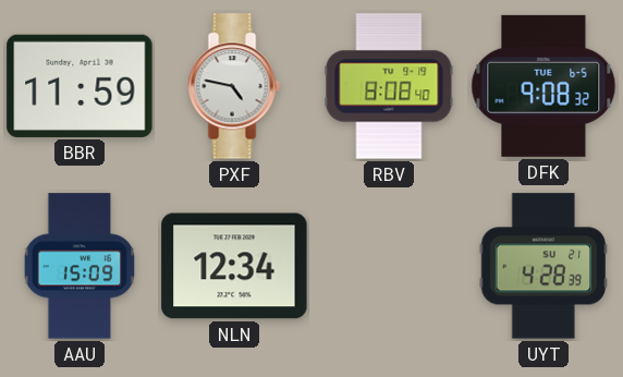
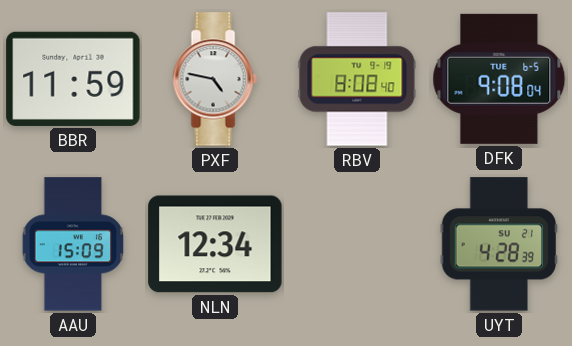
DFK: 9:08:32 -> 9:08:04 (499, 79)
